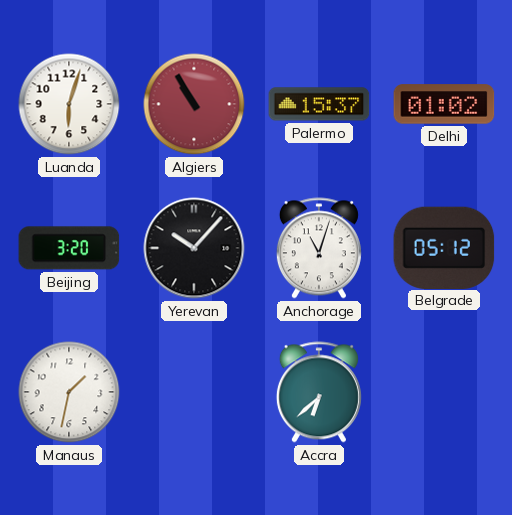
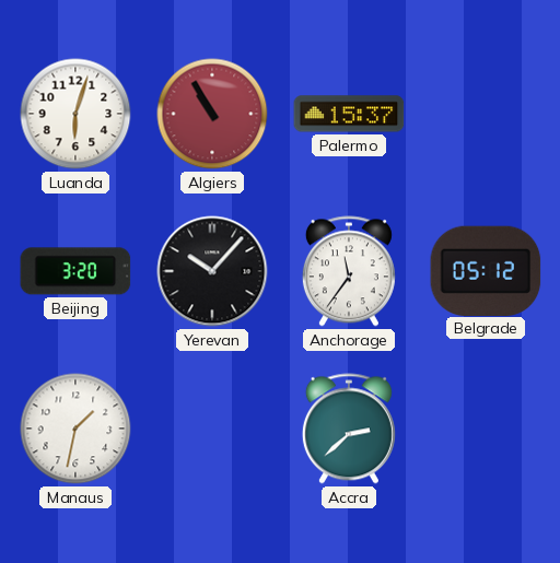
Delhi: 01:02 -> none (444, 104)
Anchorage: 11:03 -> 11:36 (349, 271)
Accra: 6:38 -> 2:38 (349, 429)
